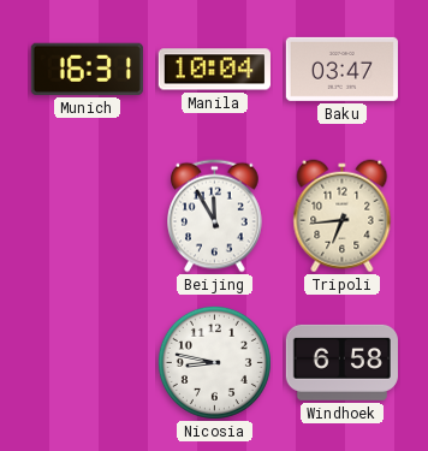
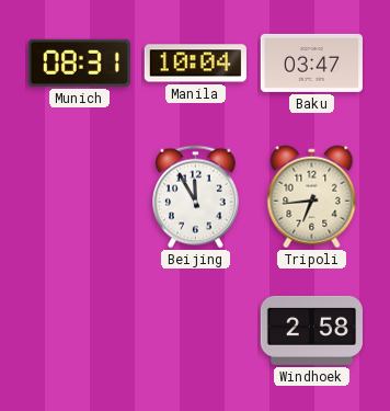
Munich: 16:31 -> 08:31 (79, 62)
Nicosia: 8:47 -> none (214, 362)
Windhoek: 6:58 -> 2:58 (311, 330)
